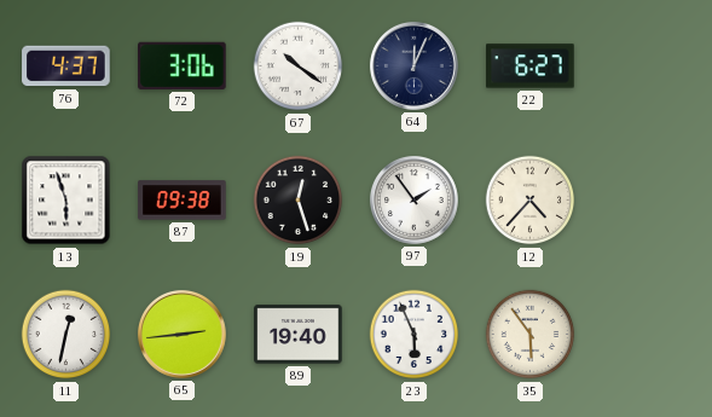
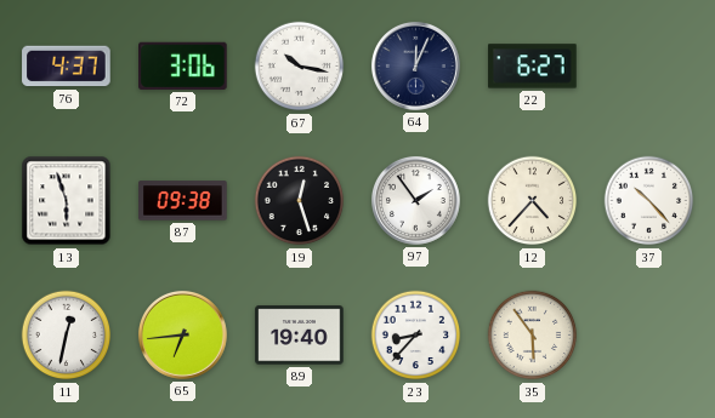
67: 10:21 -> 10:17 (300, 67)
37: none -> 10:23 (649, 201)
65: 2:44 -> 6:44 (182, 334)
23: 5:56 -> 8:37 (416, 336)
